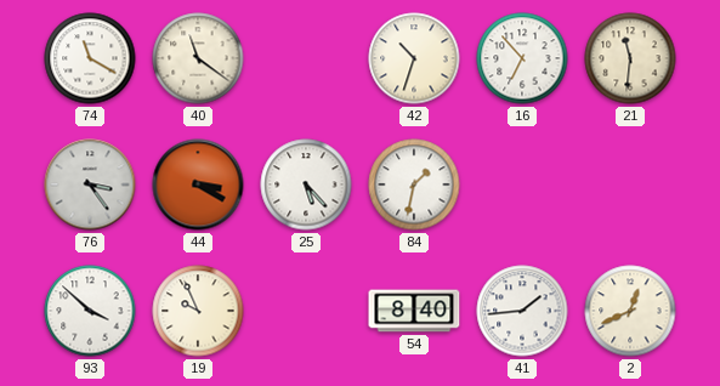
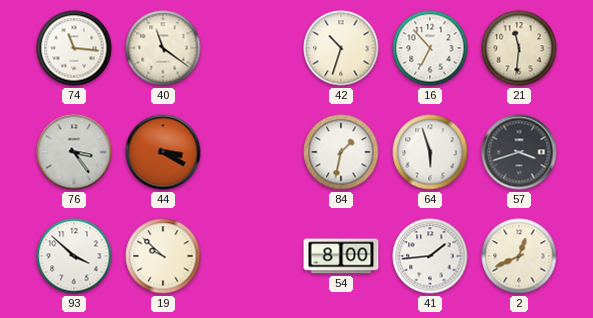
74: 11:20 -> 11:16 (74, 48)
25: 5:23 -> none (306, 185)
64: none -> 5:57 (430, 152)
57: none -> 3:42 (519, 152)
19: 9:56 -> 9:52 (163, 256)
54: 8:40 -> 8:00 (341, 256)
